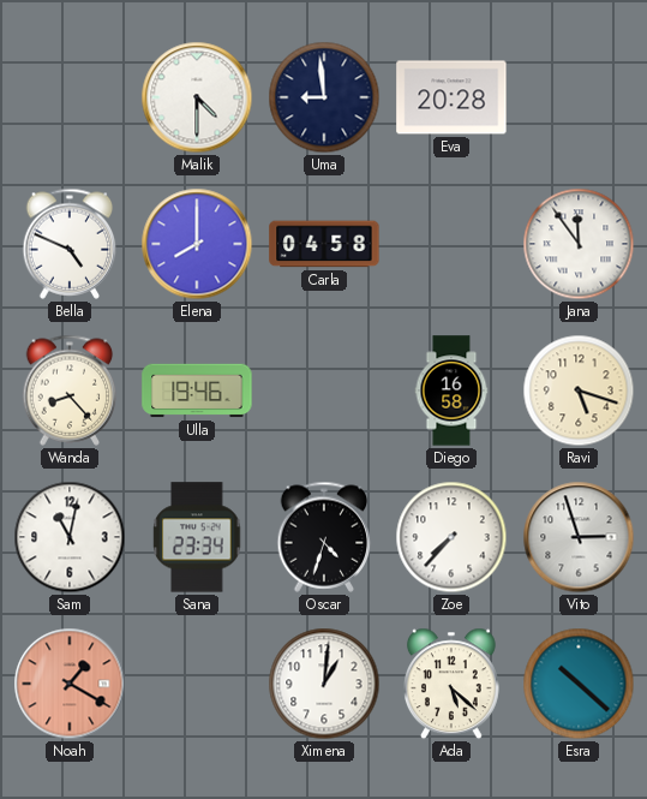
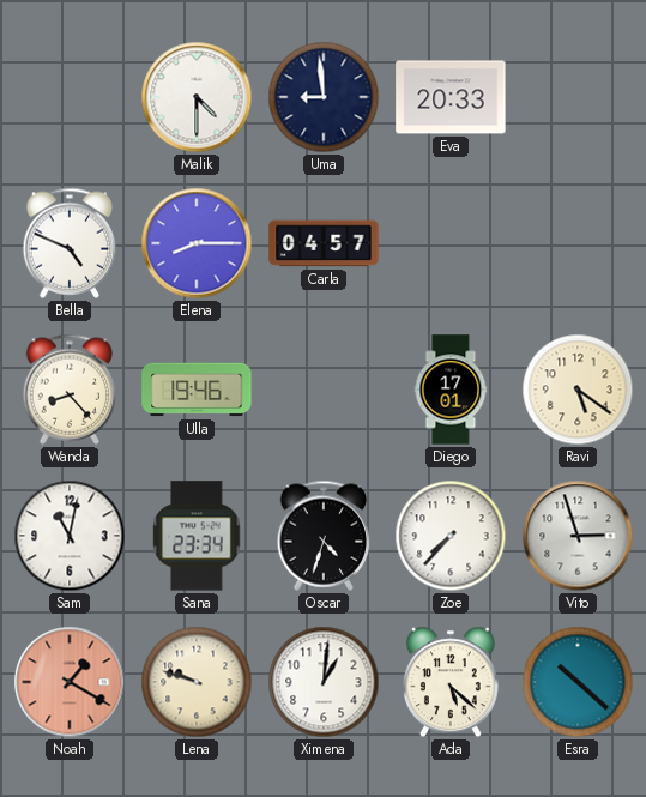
Eva: 20:28 -> 20:33 (451, 97)
Elena: 8:00 -> 8:15 (197, 243)
Carla: 04:58 -> 04:57 (324, 243)
Jana: 11:54 -> none (579, 244)
Diego: 16:58 -> 17:01 (451, 390)
Ravi: 5:18 -> 5:21 (578, 390)
Lena: none -> 9:48 (197, 682)
